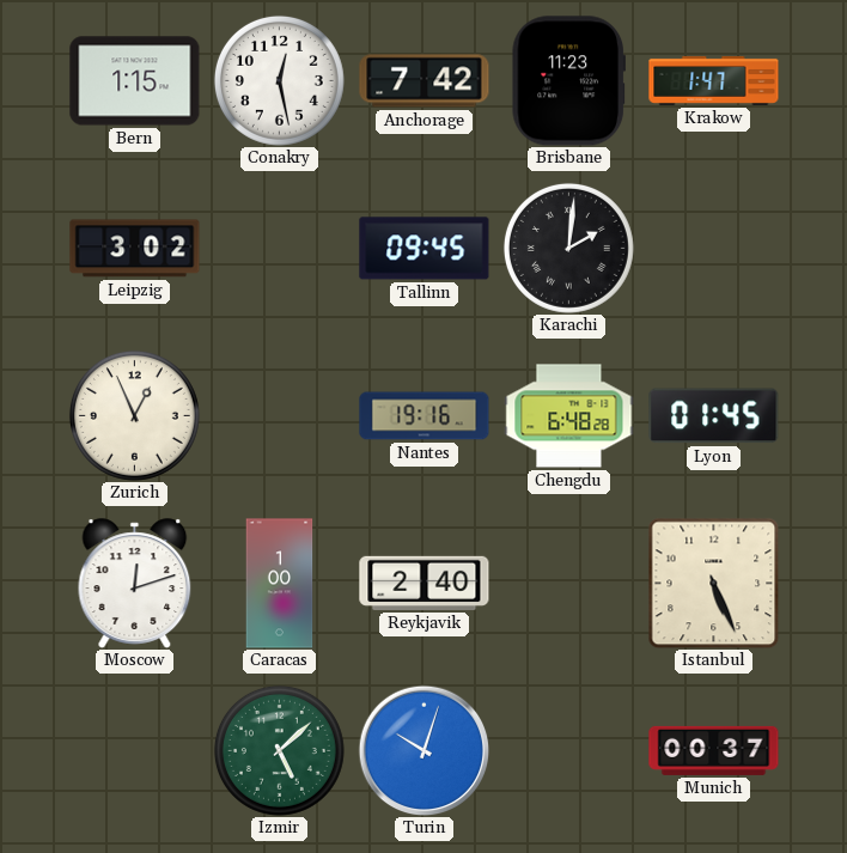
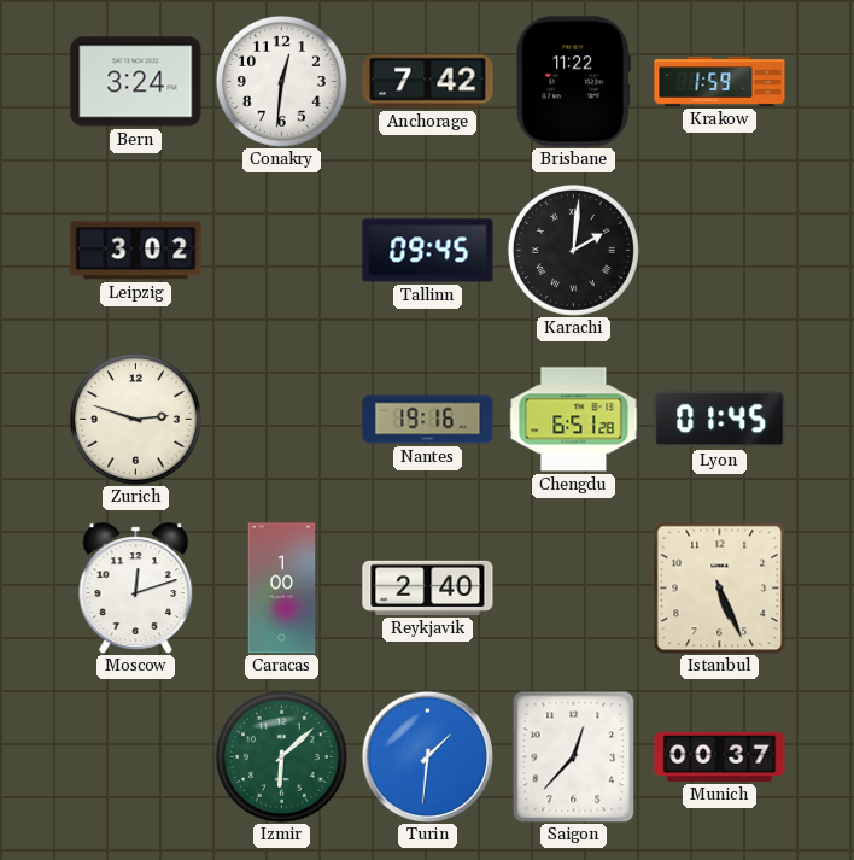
Bern: 1:15 -> 3:24 (136, 82)
Conakry: 12:28 -> 12:31 (281, 81)
Brisbane: 11:23 -> 11:22 (573, 82)
Krakow: 1:47 -> 1:59 (720, 81)
Zurich: 12:56 -> 2:48 (135, 419)
Chengdu: 6:48 -> 6:51 (574, 420)
Izmir: 5:08 -> 6:08 (281, 756)
Turin: 10:03 -> 1:31 (427, 756)
Saigon: none -> 12:37 (574, 756)
